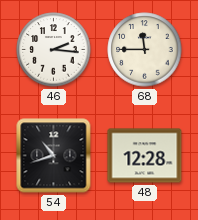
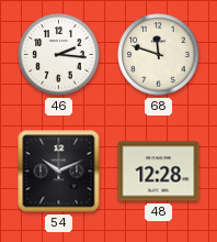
68: 11:45 -> 11:48 (159, 55)
54: 10:42 -> 10:11 (59, 172)
